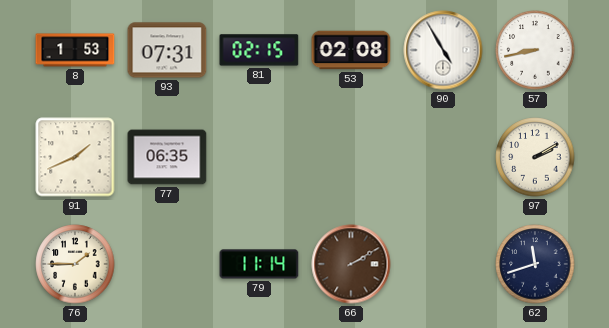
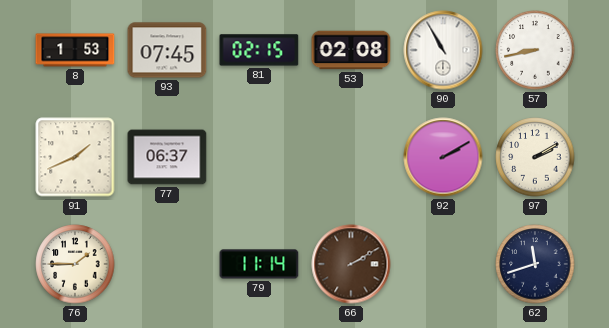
93: 07:31 -> 07:45 (167, 50)
90: 4:55 -> 10:55 (443, 50)
77: 06:35 -> 06:37 (167, 157)
92: none -> 2:10 (443, 157)
